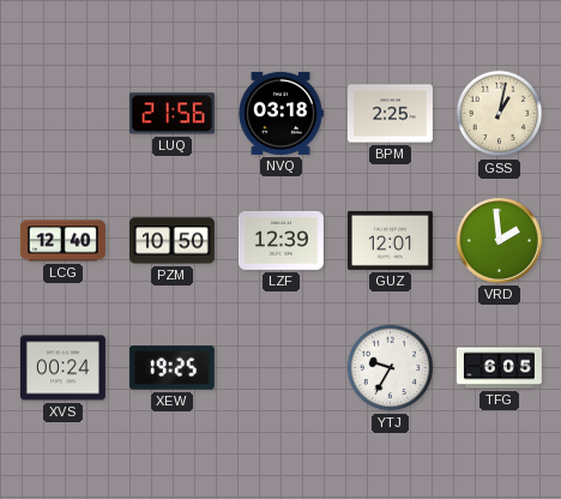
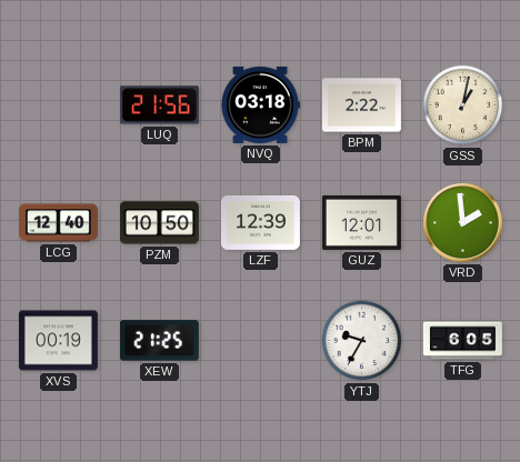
BPM: 2:25 -> 2:22 (361, 106)
XVS: 00:24 -> 00:19 (58, 341)
XEW: 19:25 -> 21:25 (159, 341)
